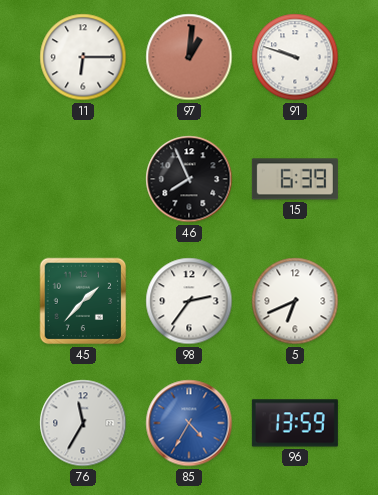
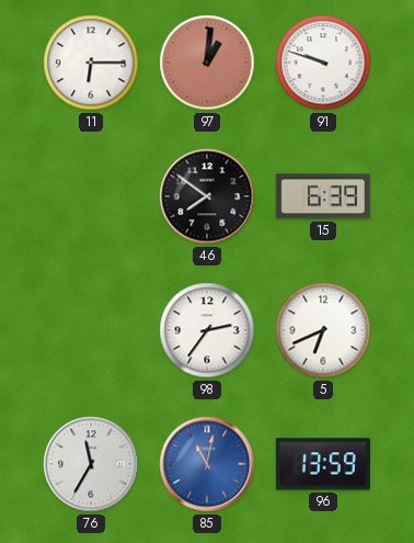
46: 7:56 -> 7:51 (207, 196)
45: 1:37 -> none (83, 301)
85: 4:35 -> 11:02 (207, 464)
